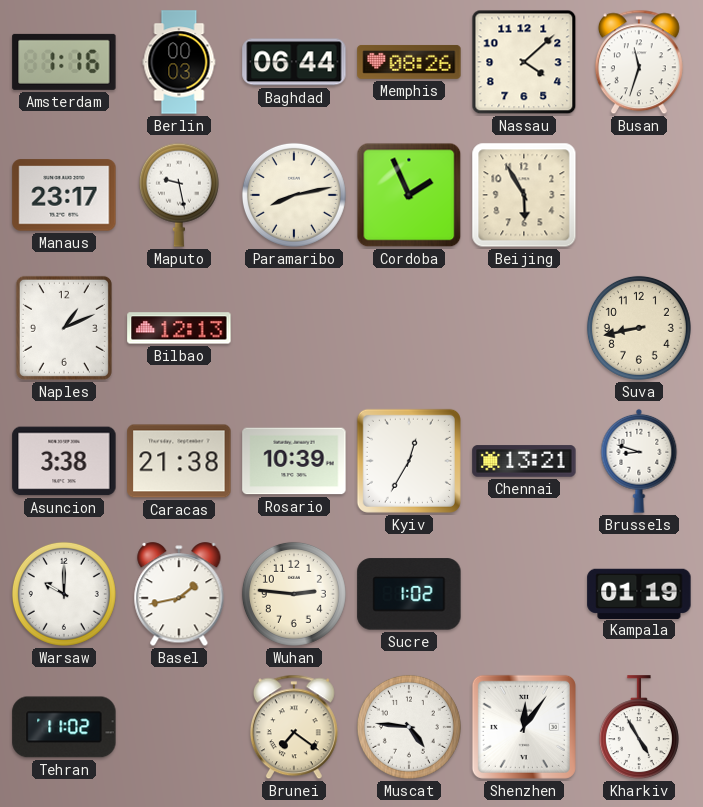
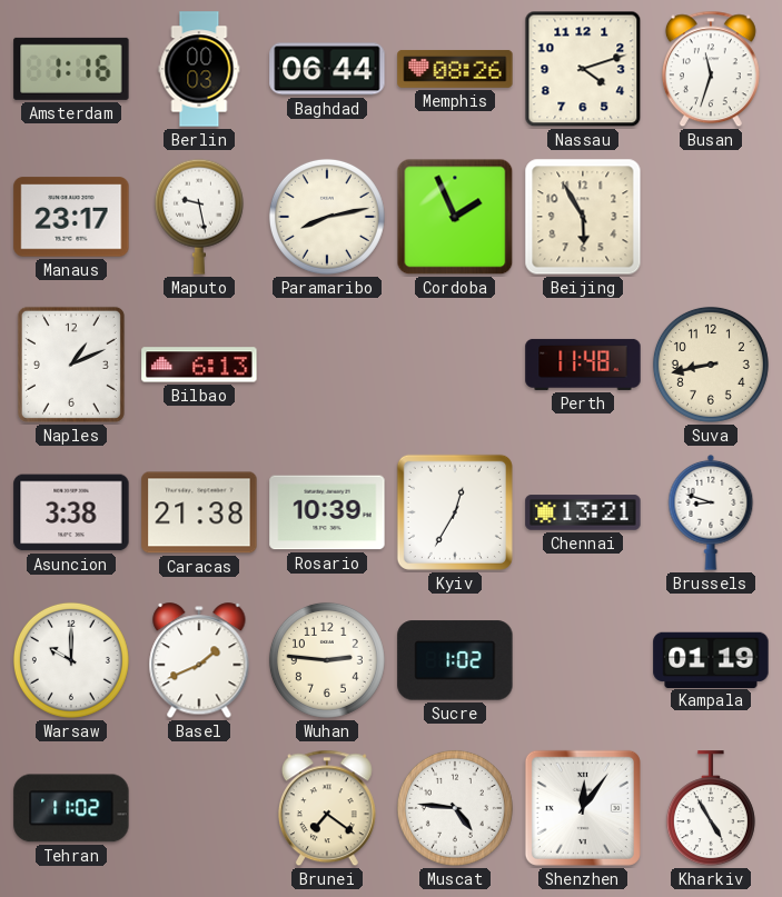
Nassau: 4:08 -> 4:12 (583, 69)
Bilbao: 12:13 -> 6:13 (199, 365)
Perth: none -> 11:48 (583, 365)
Basel: 1:43 -> 1:41 (199, 661)
